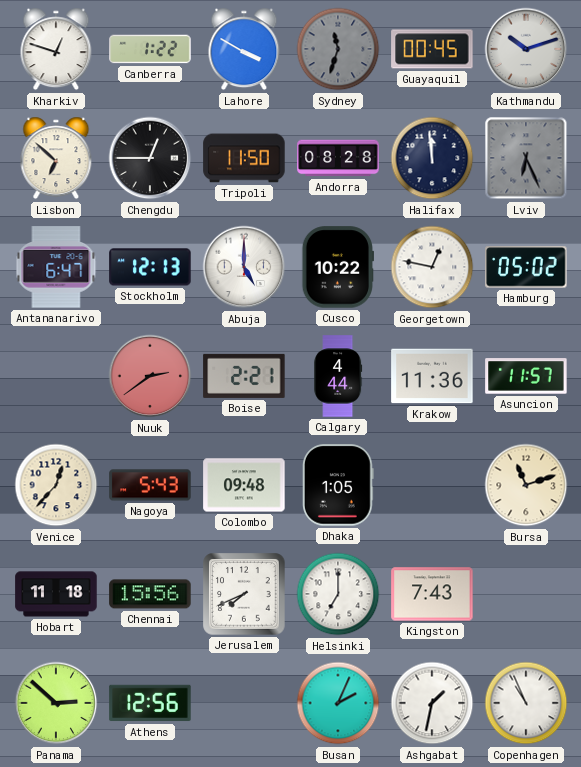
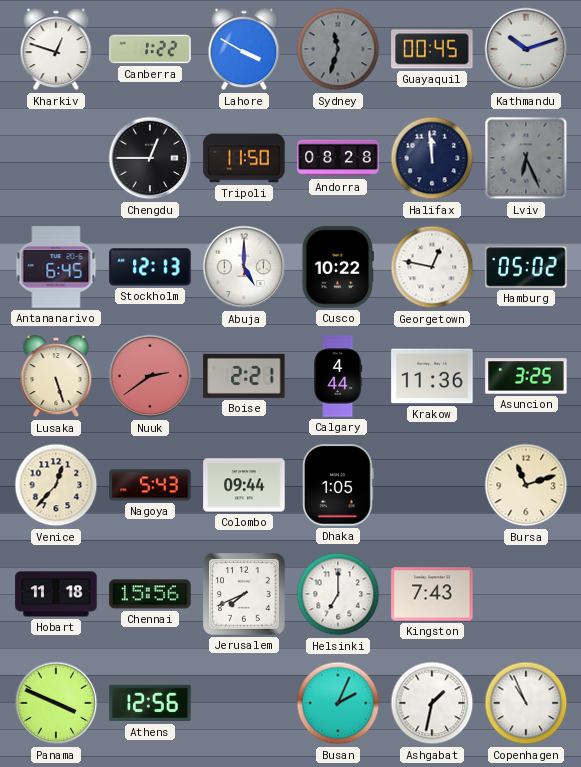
Lisbon: 6:52 -> none (56, 158)
Antananarivo: 6:47 -> 6:45 (56, 267)
Lusaka: none -> 5:27 (56, 376)
Asuncion: 11:57 -> 3:25 (526, 376)
Colombo: 09:48 -> 09:44 (244, 485)
Panama: 2:52 -> 3:49 (56, 703)
